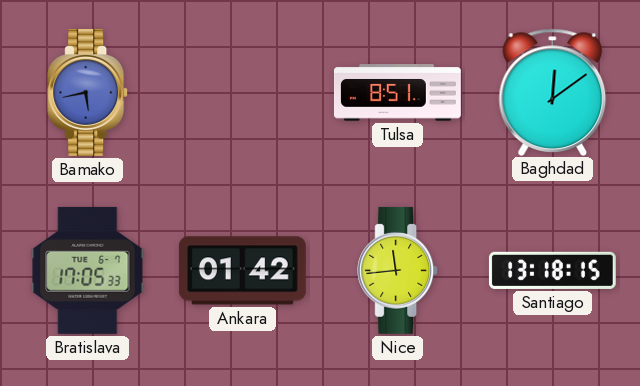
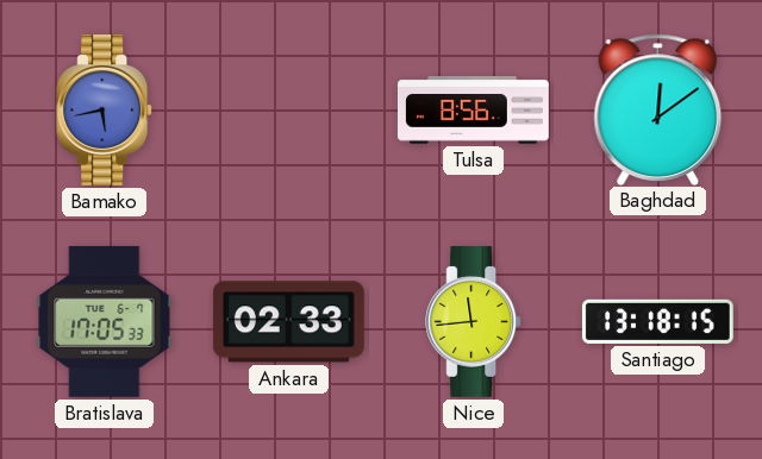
Tulsa: 8:51 -> 8:56 (473, 111)
Ankara: 01:42 -> 02:33 (288, 322)
